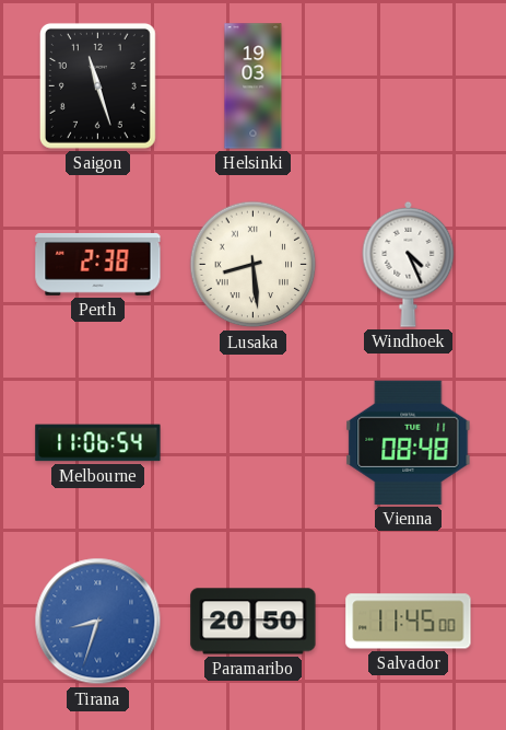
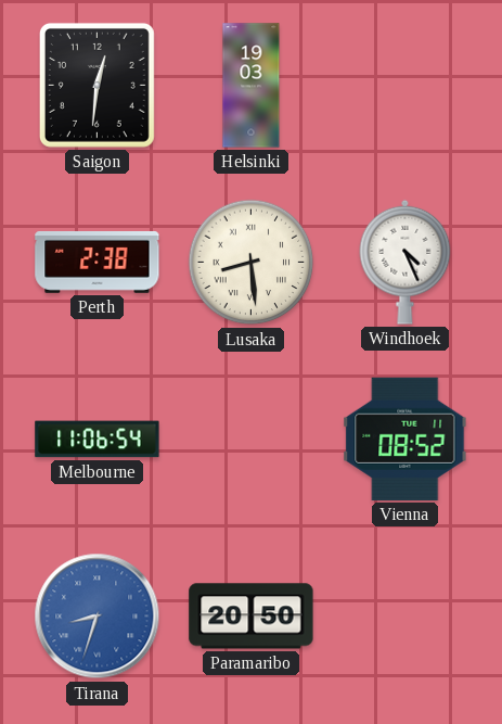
Saigon: 11:27 -> 12:31 (96, 85)
Vienna: 08:48 -> 08:52 (406, 439)
Salvador: 11:45 -> none (409, 622)
